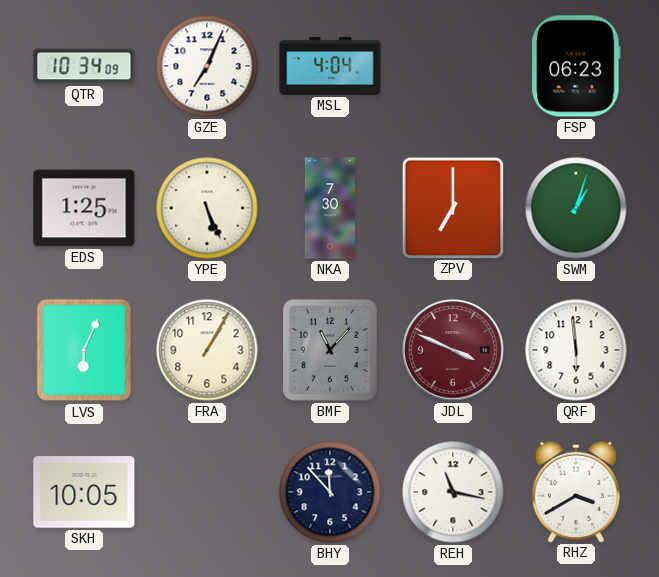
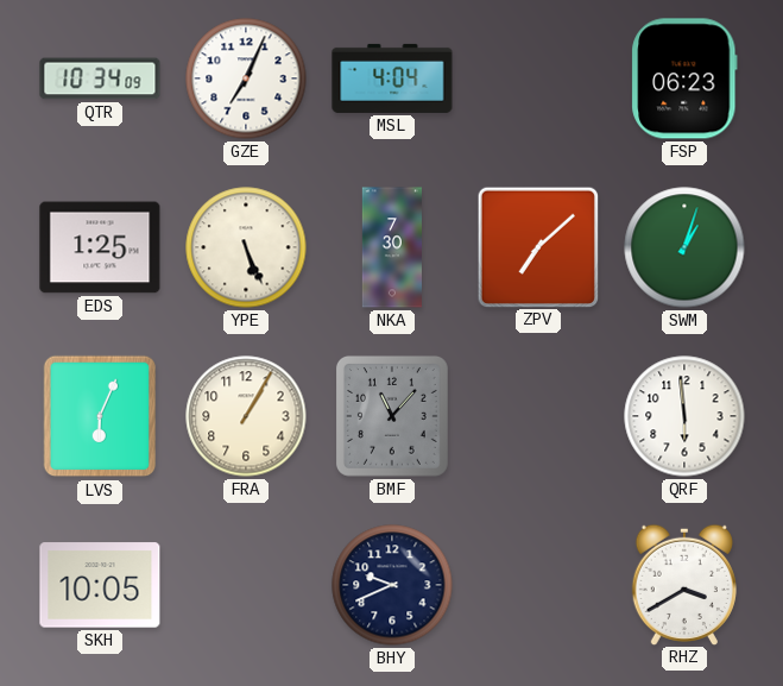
ZPV: 7:00 -> 7:08 (537, 246)
JDL: 3:49 -> none (453, 350)
BHY: 11:53 -> 9:41 (392, 585)
REH: 11:17 -> none (453, 492)
